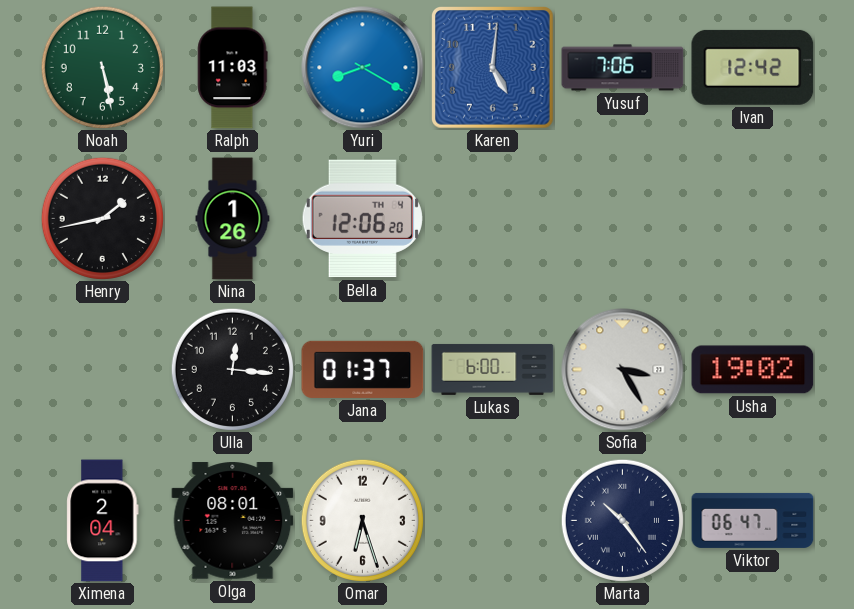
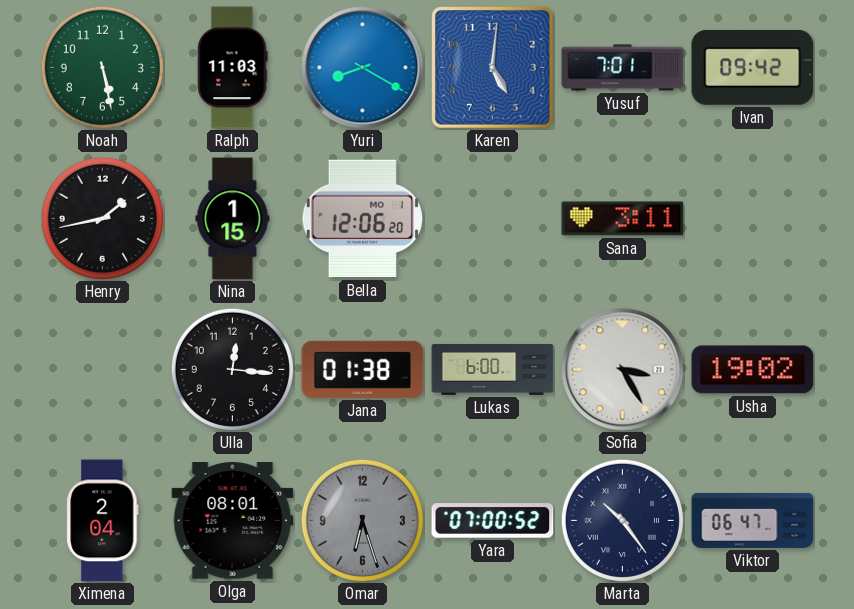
Yusuf: 7:06 -> 7:01 (623, 68)
Ivan: 12:42 -> 09:42 (753, 67)
Nina: 1:26 -> 1:15 (233, 219)
Bella date: TH 4 -> MO 1 (362, 219)
Sana: none -> 3:11 (623, 219)
Jana: 01:37 -> 01:38 (363, 369)
Omar dial: white -> grey (362, 520)
Yara: none -> 07:00 (493, 521)
